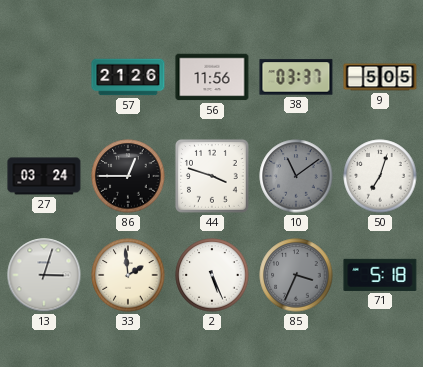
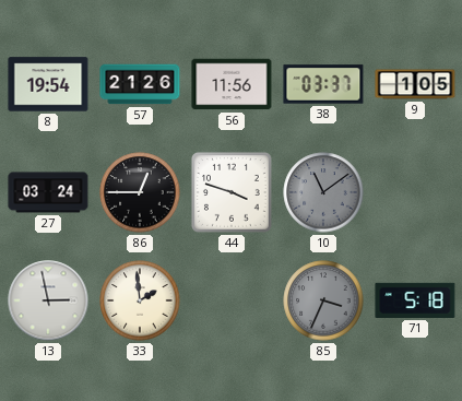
8: none -> 19:54 (48, 84)
9: 5:05 -> 1:05 (415, 84)
50: 7:03 -> none (380, 176)
13: 3:03 -> 2:58 (48, 300)
2: 5:26 -> none (212, 275)
